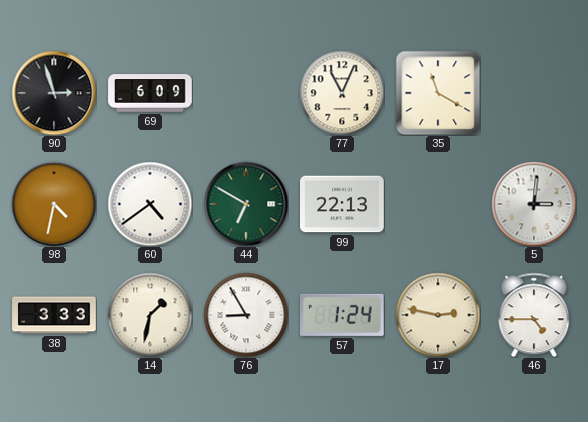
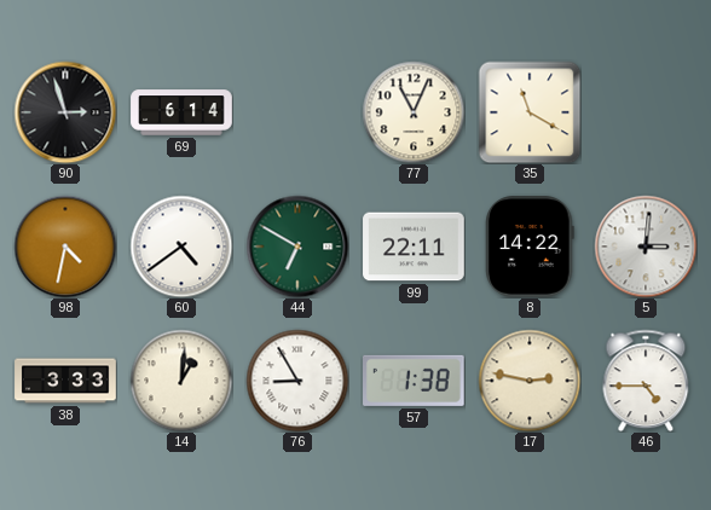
69: 6:09 -> 6:14 (181, 112)
99: 22:13 -> 22:11 (414, 247)
8: none -> 14:22 (530, 247)
14: 1:32 -> 1:01 (181, 381)
57: 1:24 -> 1:38 (415, 381)
